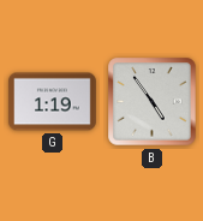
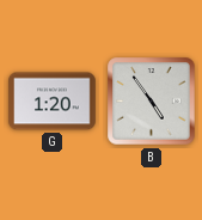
G: 1:19 -> 1:20 (53, 102)
